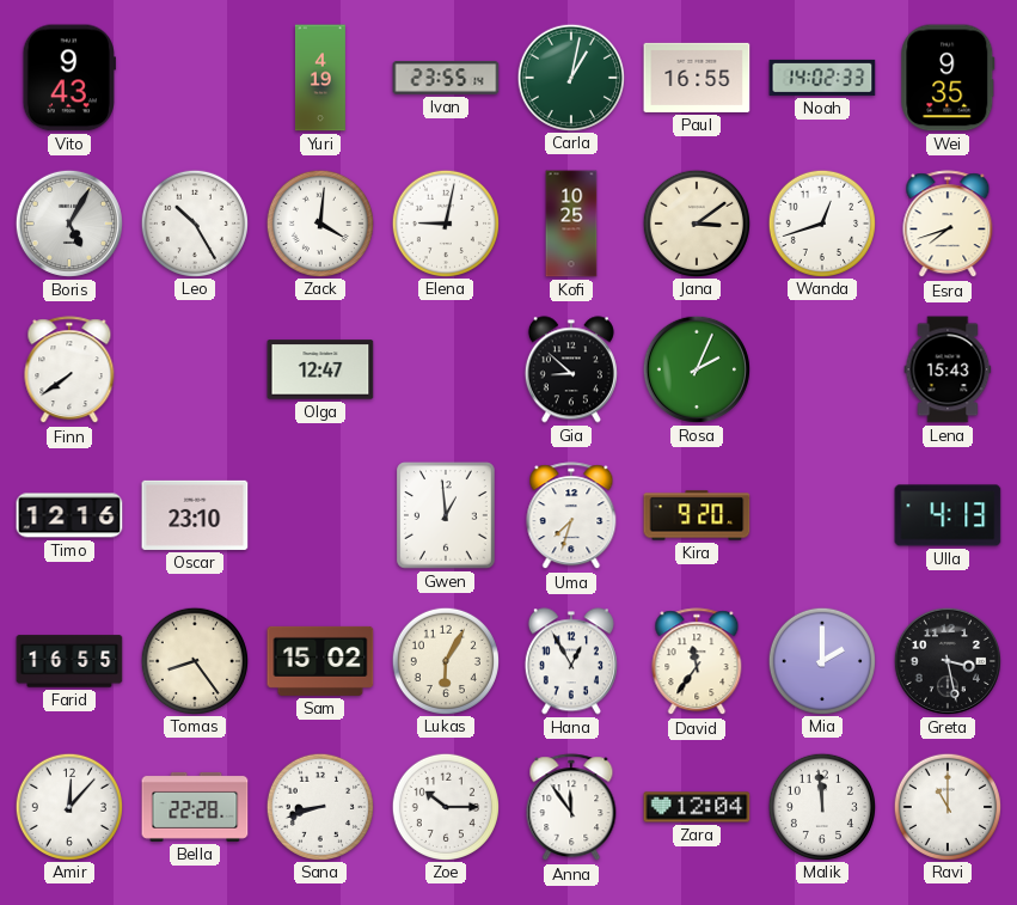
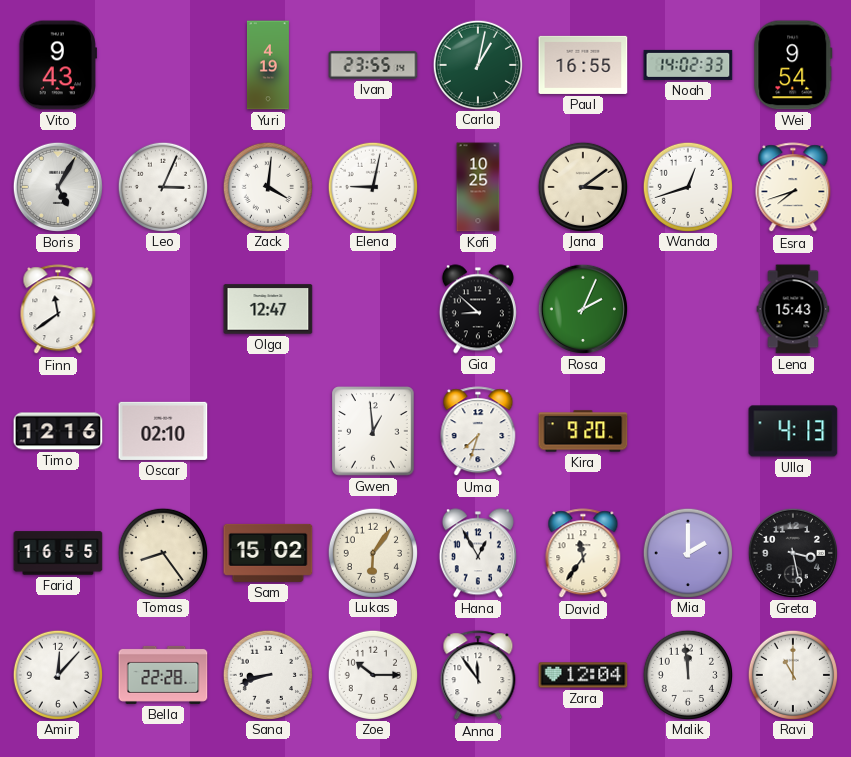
Wei: 9:35 -> 9:54 (793, 65)
Leo: 10:25 -> 3:04 (162, 186)
Finn: 7:39 -> 11:39 (58, 310)
Oscar: 23:10 -> 02:10 (163, 431)
Lukas: 6:05 -> 6:06 (372, 552)
